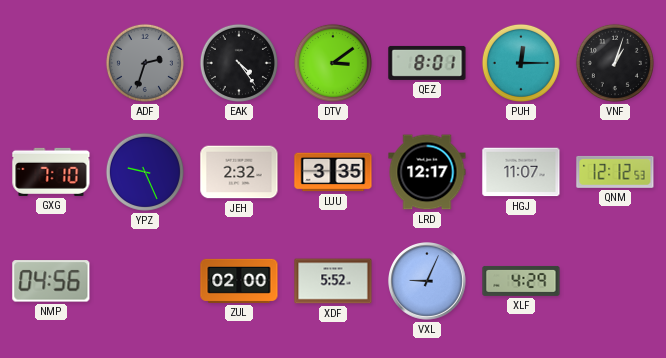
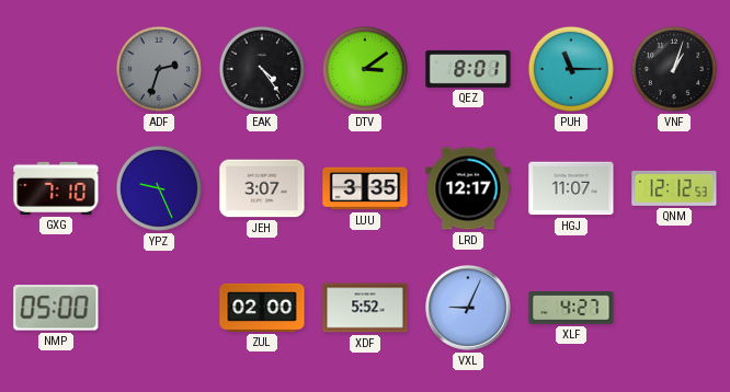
PUH: 12:15 -> 11:15 (571, 69)
JEH: 2:32 -> 3:07 (262, 188)
NMP: 04:56 -> 05:00 (56, 308)
XLF: 4:29 -> 4:27 (571, 308)
